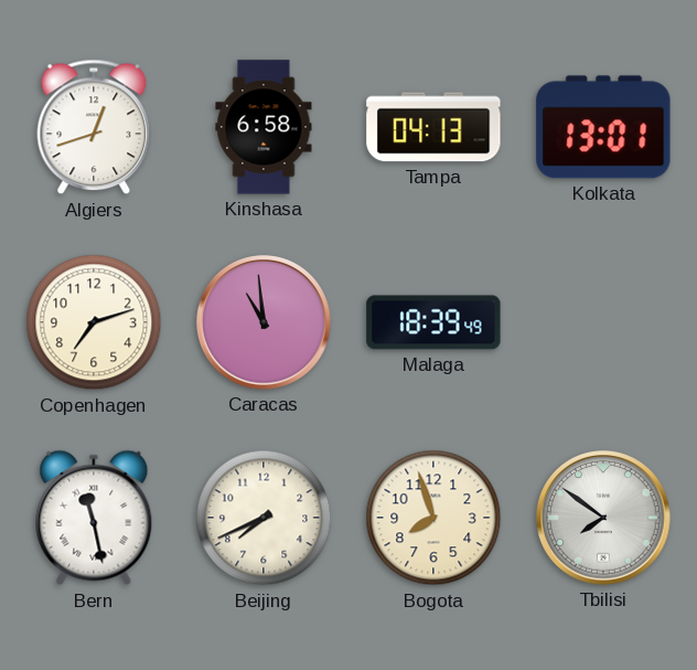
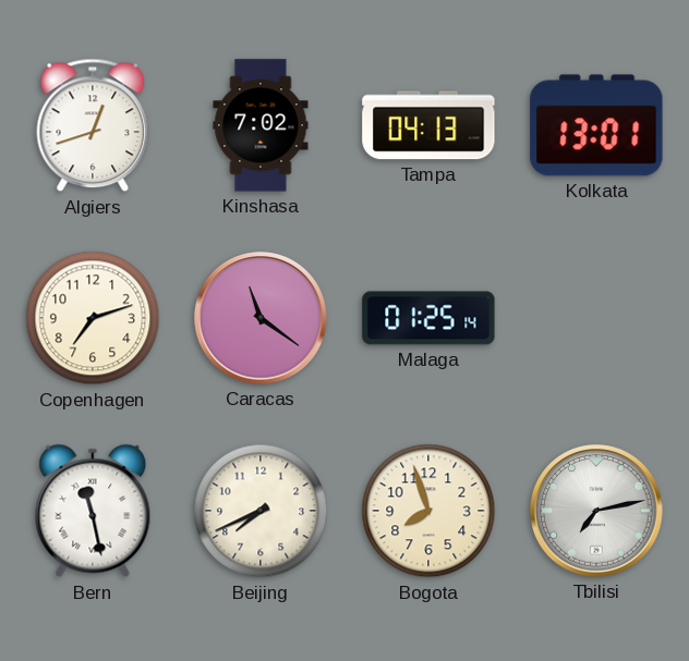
Kinshasa: 6:58 -> 7:02 (261, 125)
Caracas: 10:59 -> 11:21 (261, 318)
Malaga: 18:39 -> 01:25 (428, 318)
Tbilisi: 7:51 -> 7:13 (596, 511)
